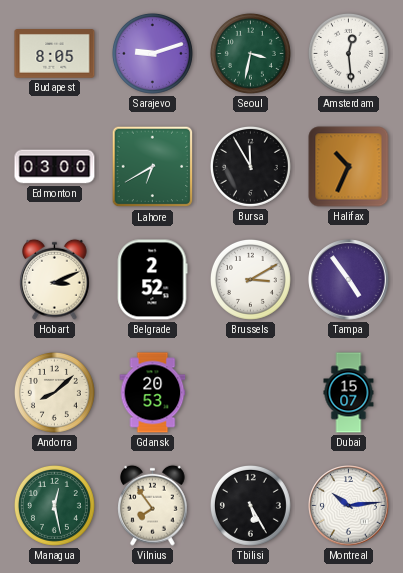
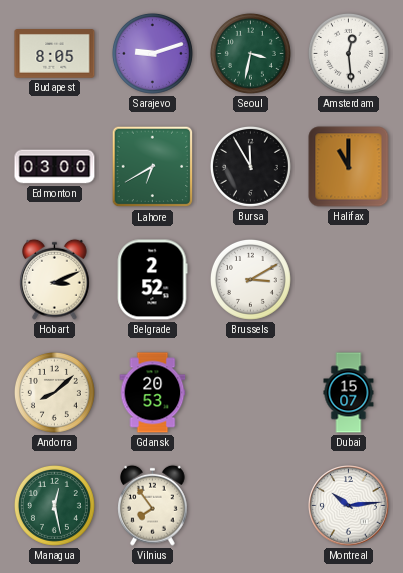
Halifax: 10:34 -> 11:00 (349, 167)
Tampa: 4:54 -> none (349, 280)
Tbilisi: 5:25 -> none (250, 505)
